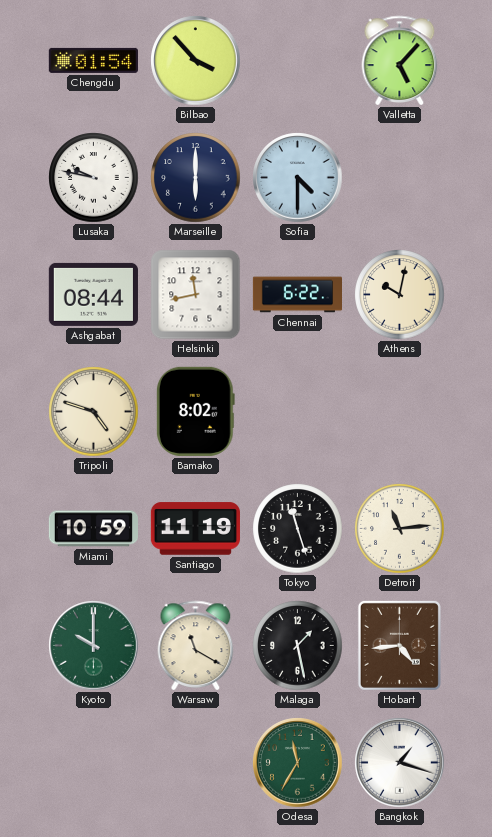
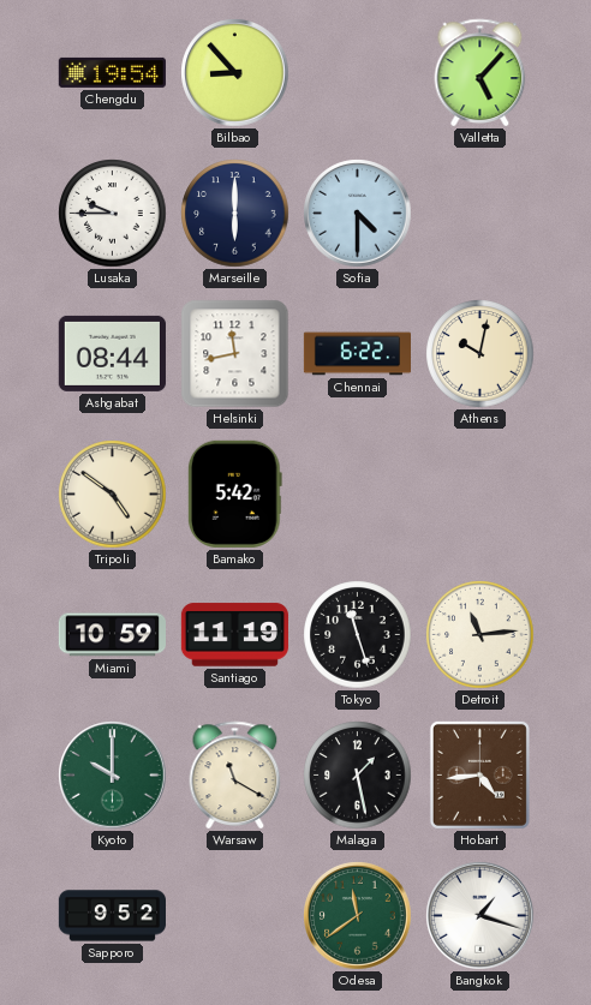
Chengdu: 01:54 -> 19:54 (112, 72)
Bilbao: 3:53 -> 8:53 (235, 73)
Lusaka: 9:47 -> 9:45 (113, 214)
Tripoli: 4:48 -> 4:51 (113, 495)
Bamako: 8:02 -> 5:42 (234, 493)
Sapporo: none -> 9:52 (112, 916)
Odesa: 11:35 -> 11:39 (358, 916)
